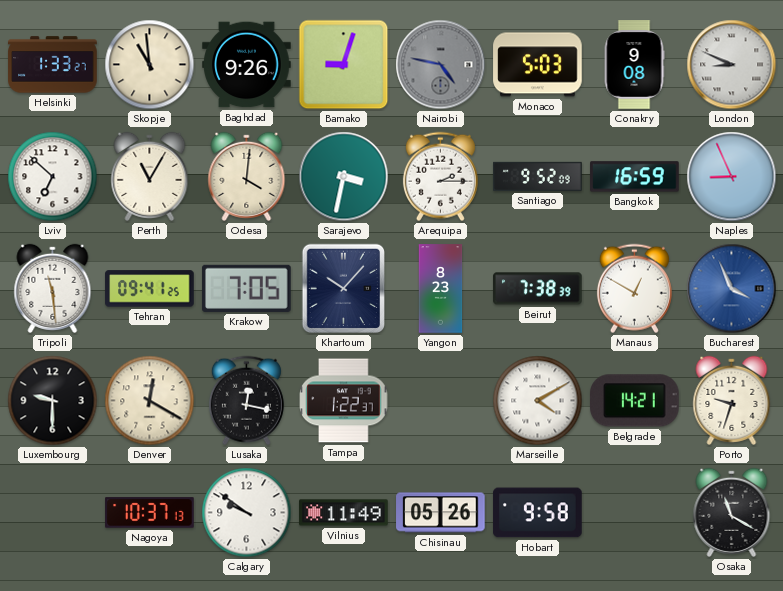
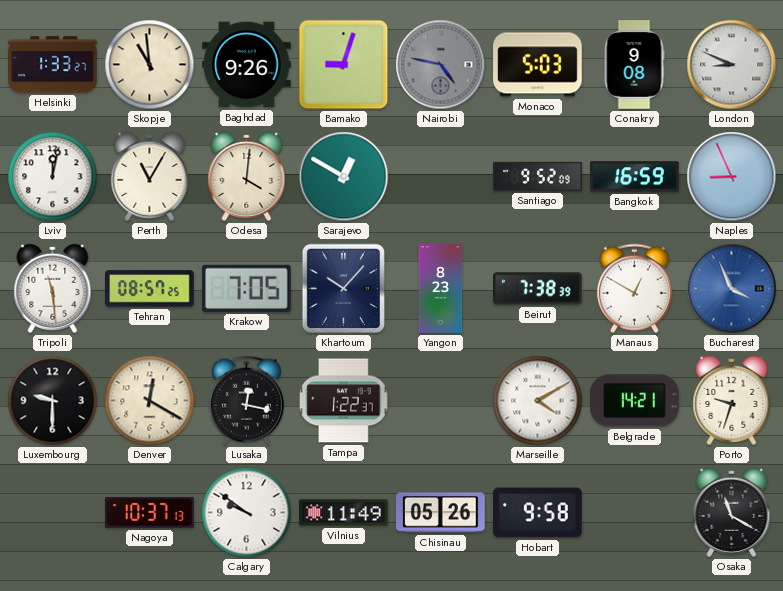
Lviv: 6:52 -> 12:02 (53, 177)
Sarajevo: 3:32 -> 12:50 (344, 177)
Arequipa: 2:15 -> none (440, 177)
Tehran: 09:41 -> 08:57 (150, 289)
